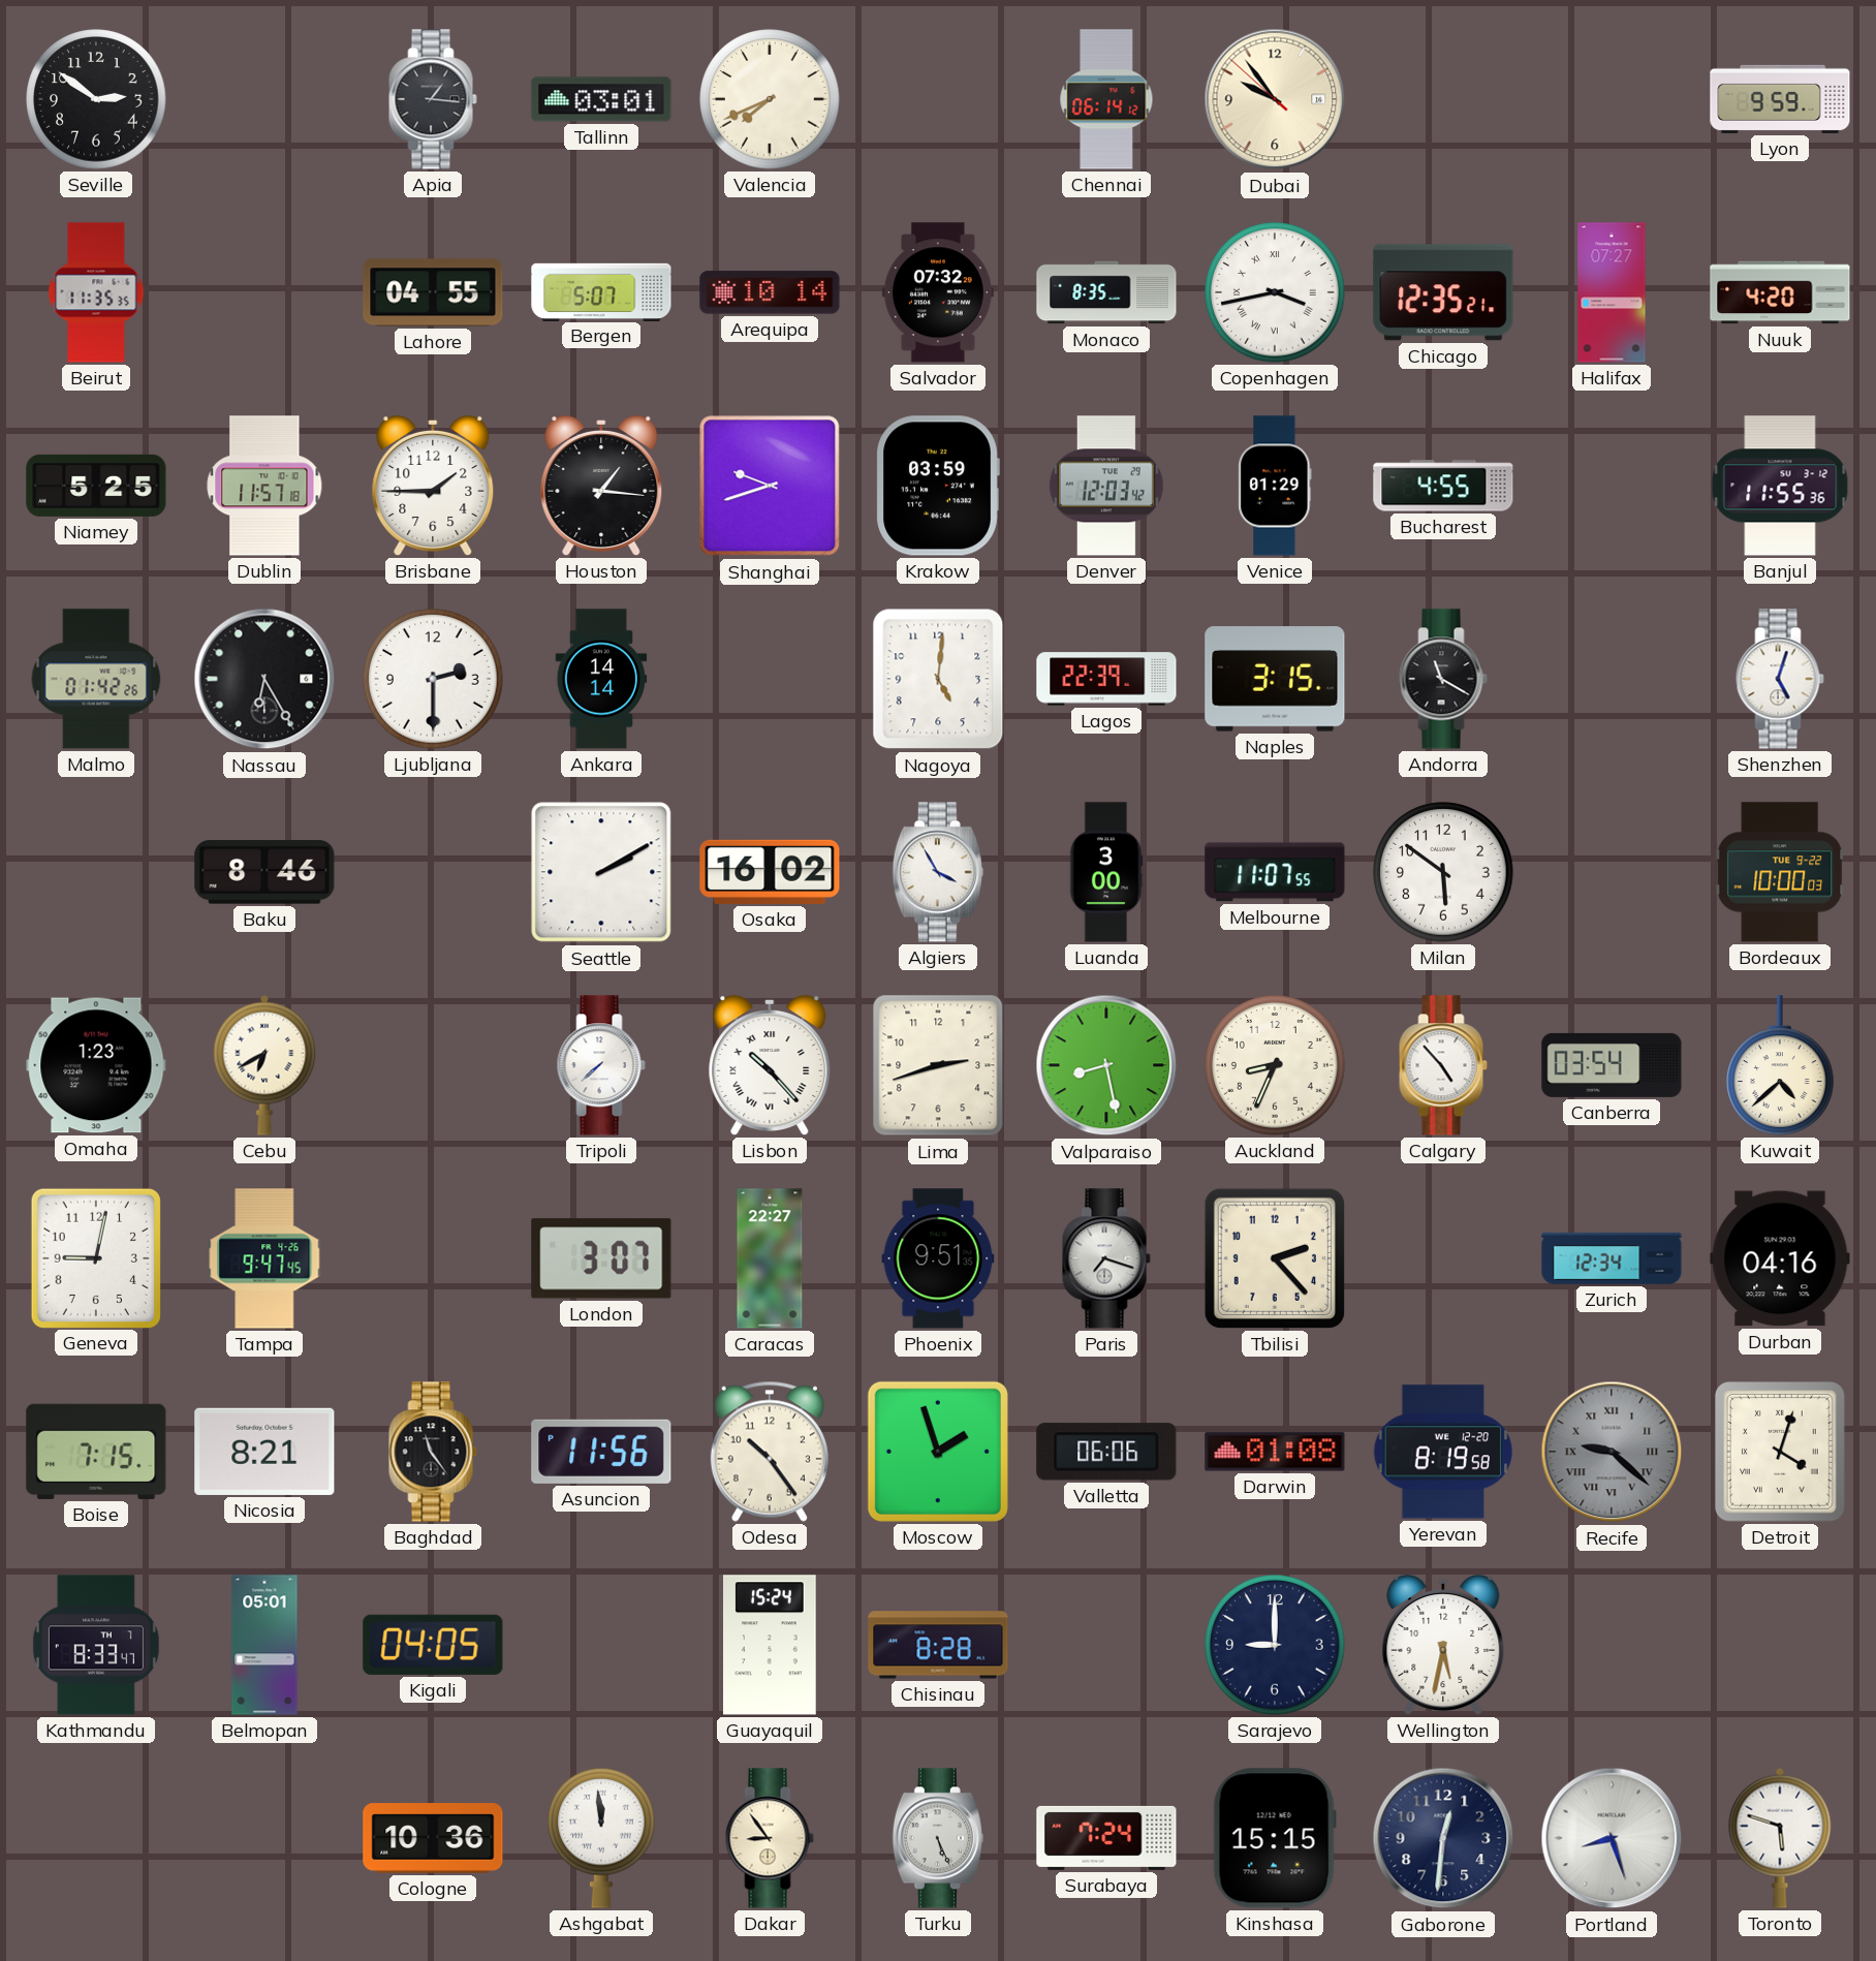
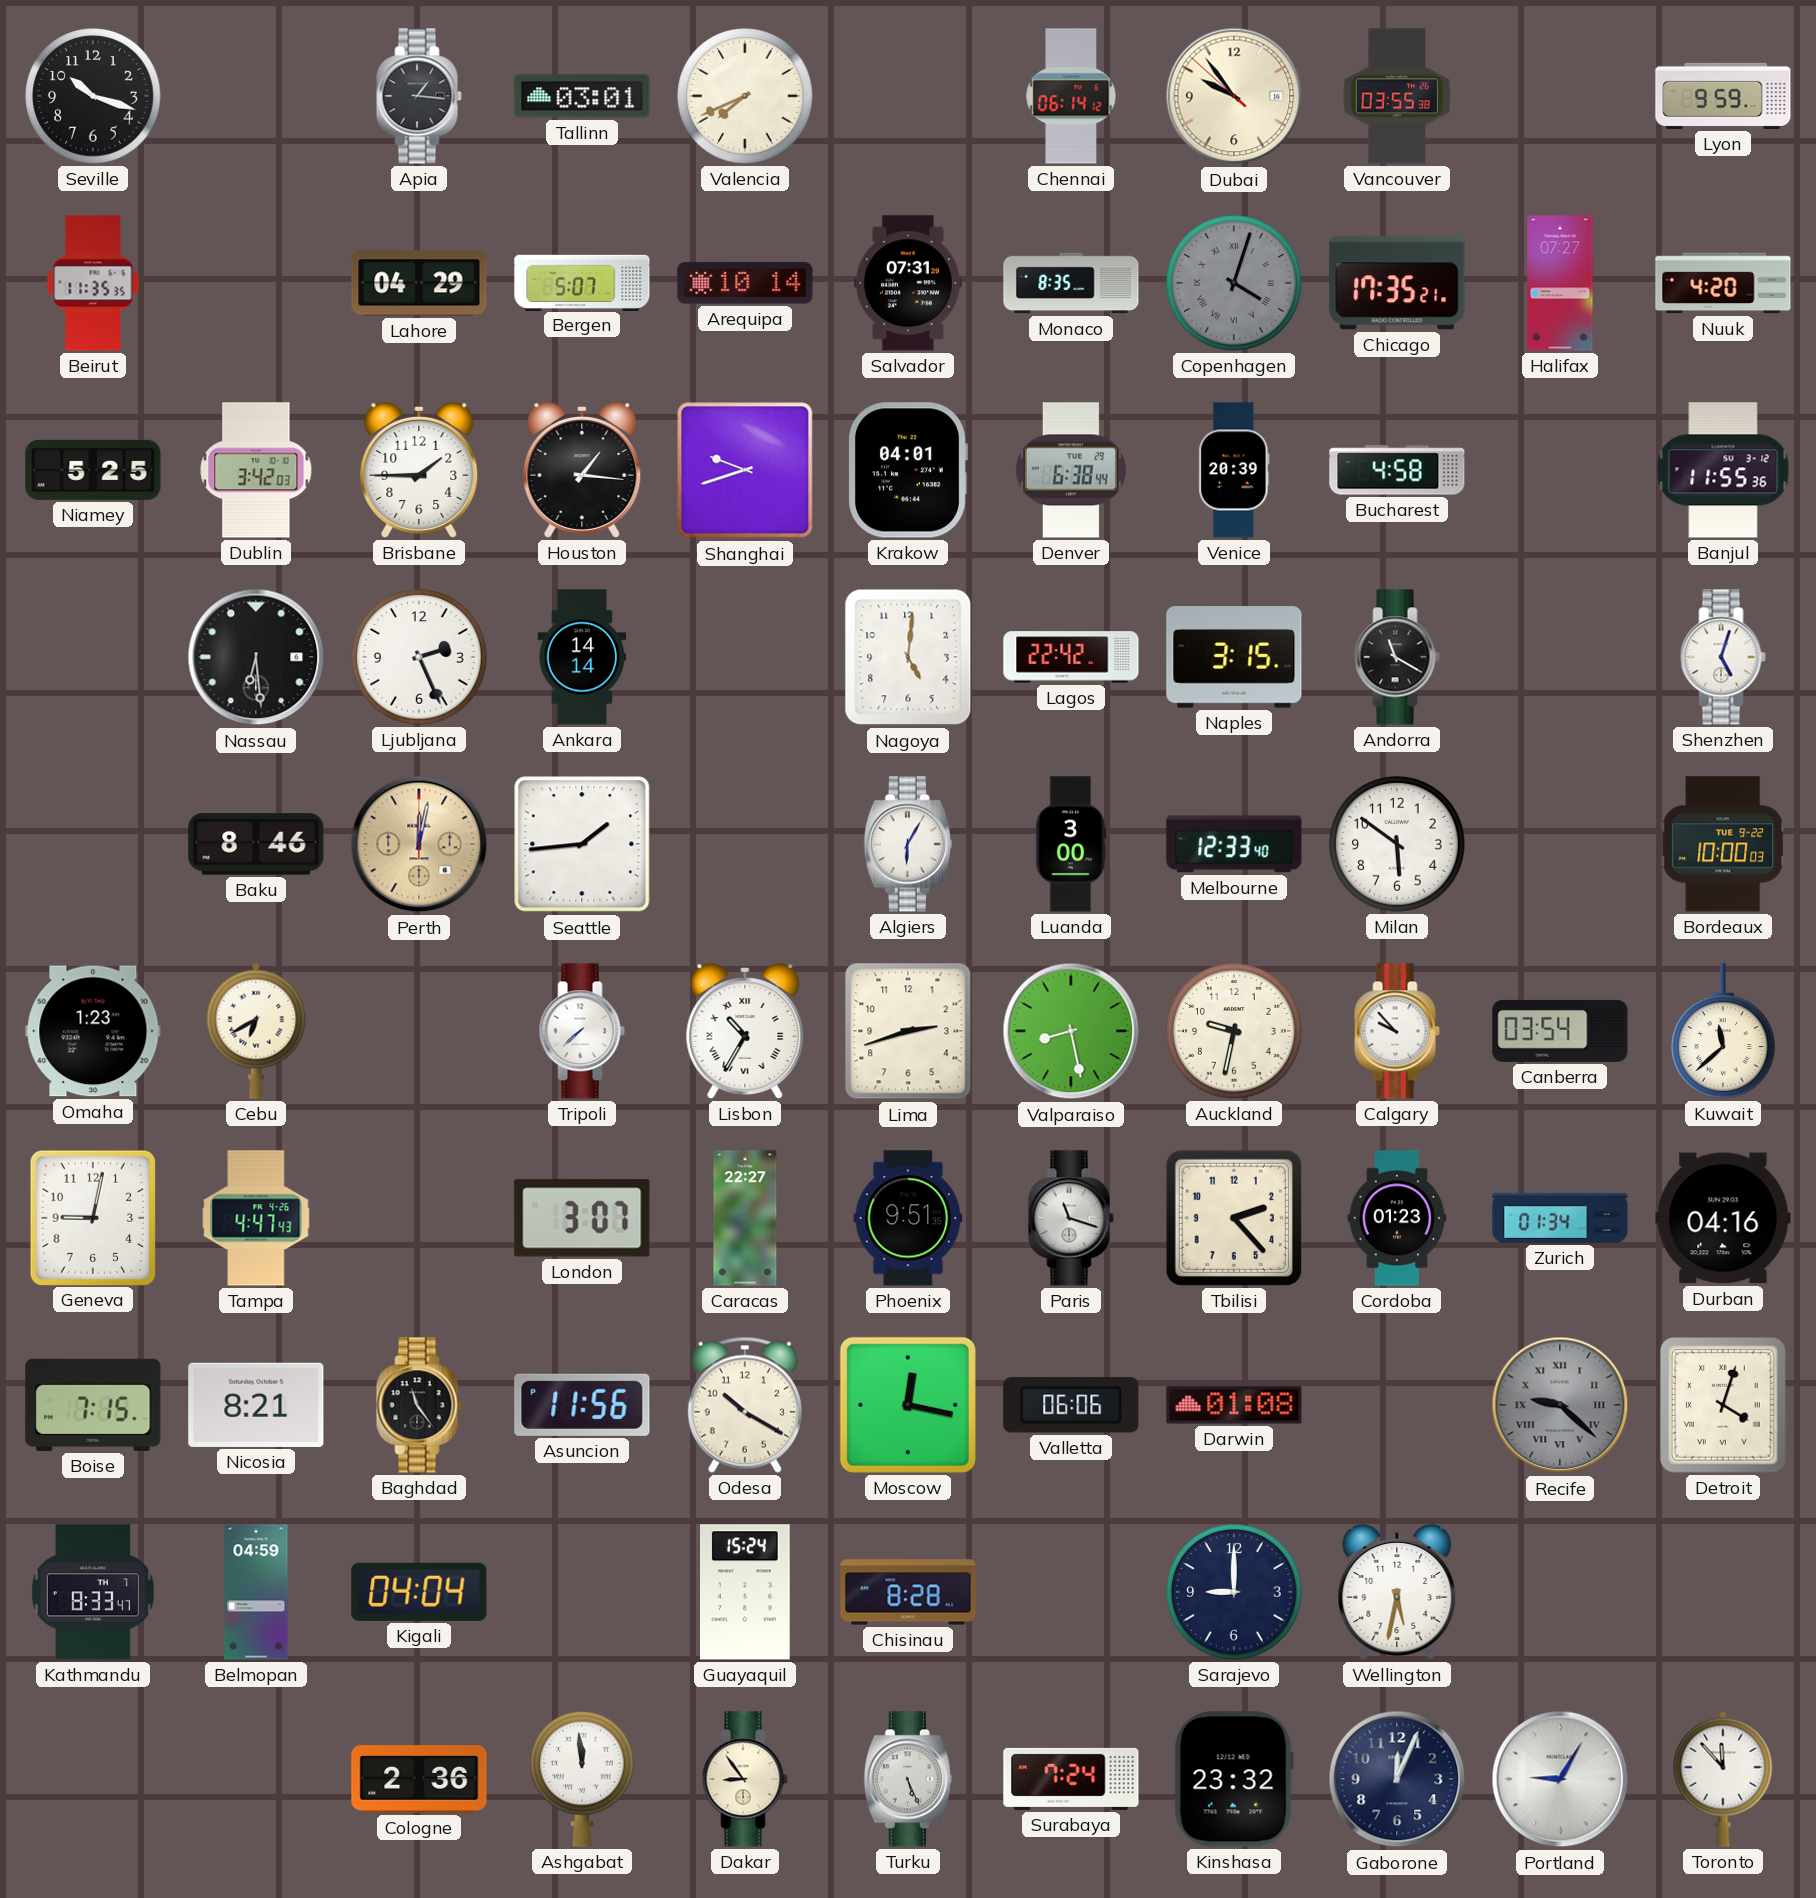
Seville: 2:51 -> 10:18 (93, 96)
Vancouver: none -> 03:55 (1397, 96)
Lahore: 04:55 -> 04:29 (419, 283)
Salvador: 07:32 -> 07:31 (908, 283)
Copenhagen: 3:43 -> 4:03 (1234, 283)
Copenhagen dial: white -> grey (1234, 283)
Chicago: 12:35 -> 17:35 (1397, 283)
Dublin: 11:57 -> 3:42 (256, 470)
Krakow: 03:59 -> 04:01 (908, 470)
Denver: 12:03 -> 6:38 (1071, 470)
Venice: 01:29 -> 20:39 (1234, 470)
Bucharest: 4:55 -> 4:58 (1397, 470)
Malmo: 01:42 -> none (96, 679)
Nassau: 6:25 -> 6:29 (256, 657)
Ljubljana: 2:30 -> 2:26 (419, 657)
Lagos: 22:39 -> 22:42 (1071, 657)
Perth: none -> 12:02 (419, 844)
Seattle: 2:10 -> 1:44 (582, 844)
Osaka: 16:02 -> none (770, 872)
Algiers: 3:55 -> 6:05 (908, 844)
Melbourne: 11:07 -> 12:33 (1234, 844)
Lisbon: 10:23 -> 10:35 (745, 1031)
Auckland: 8:34 -> 9:32 (1234, 1031)
Calgary: 4:53 -> 9:53 (1397, 1031)
Kuwait: 4:38 -> 11:38 (1724, 1031)
Tampa: 9:47 -> 4:47 (256, 1218)
Paris: 7:18 -> 11:18 (1071, 1218)
Cordoba: none -> 01:23 (1397, 1218)
Zurich: 12:34 -> 01:34 (1560, 1218)
Odesa: 10:24 -> 10:20 (745, 1405)
Moscow: 1:57 -> 12:17 (908, 1405)
Yerevan: 8:19 -> none (1442, 1452)
Belmopan: 05:01 -> 04:59 (256, 1592)
Kigali: 04:05 -> 04:04 (419, 1592)
Cologne: 10:36 -> 2:36 (419, 1779)
Kinshasa: 15:15 -> 23:32 (1234, 1779)
Gaborone: 12:31 -> 12:04 (1397, 1779)
Portland: 8:27 -> 9:05 (1560, 1779)
Toronto: 5:48 -> 11:53 (1723, 1779)
